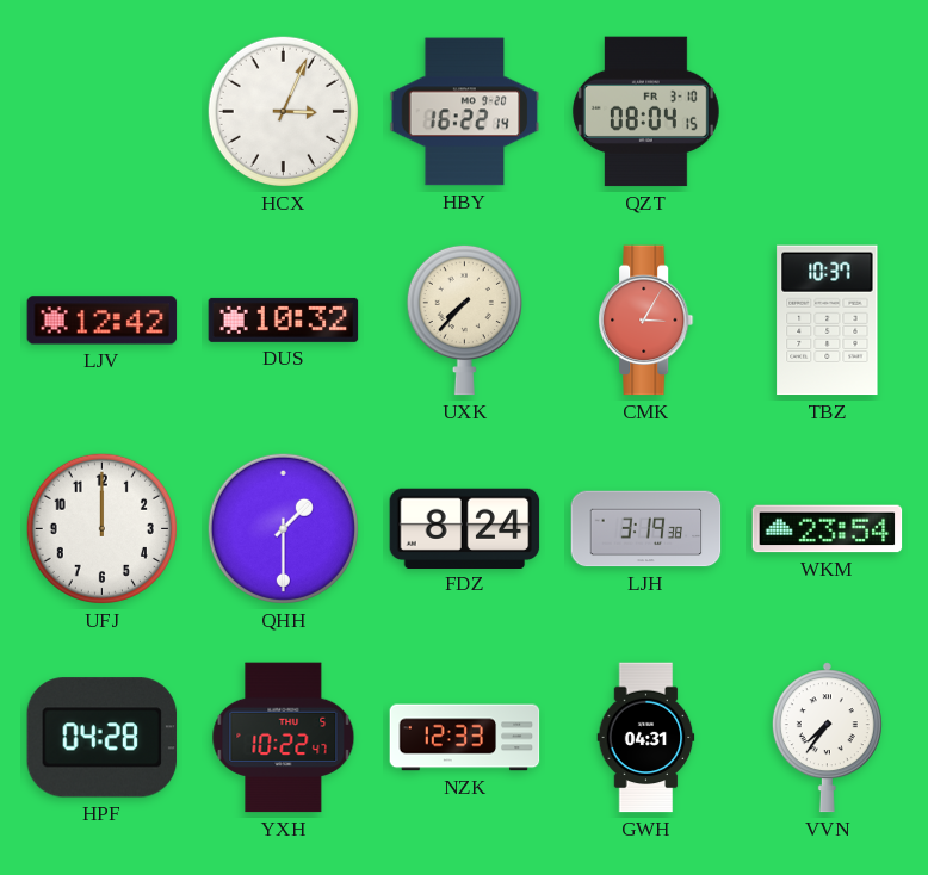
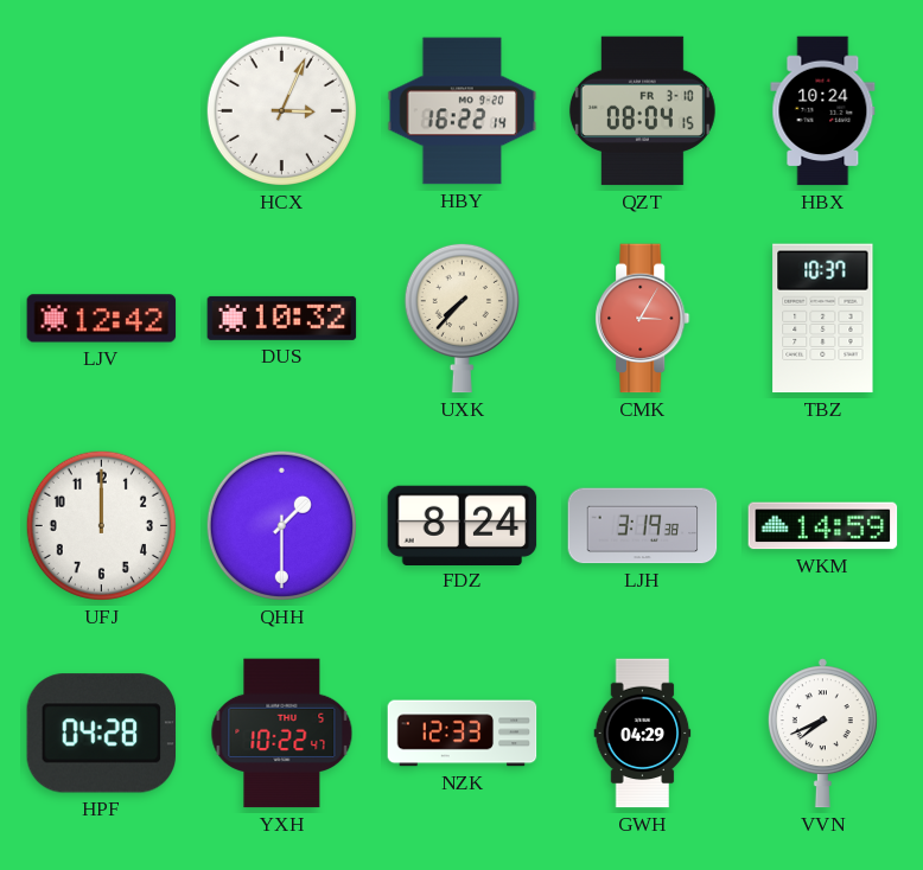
HBX: none -> 10:24 (823, 111)
WKM: 23:54 -> 14:59 (823, 526)
GWH: 04:31 -> 04:29 (643, 734)
VVN: 7:36 -> 7:41 (822, 734)
